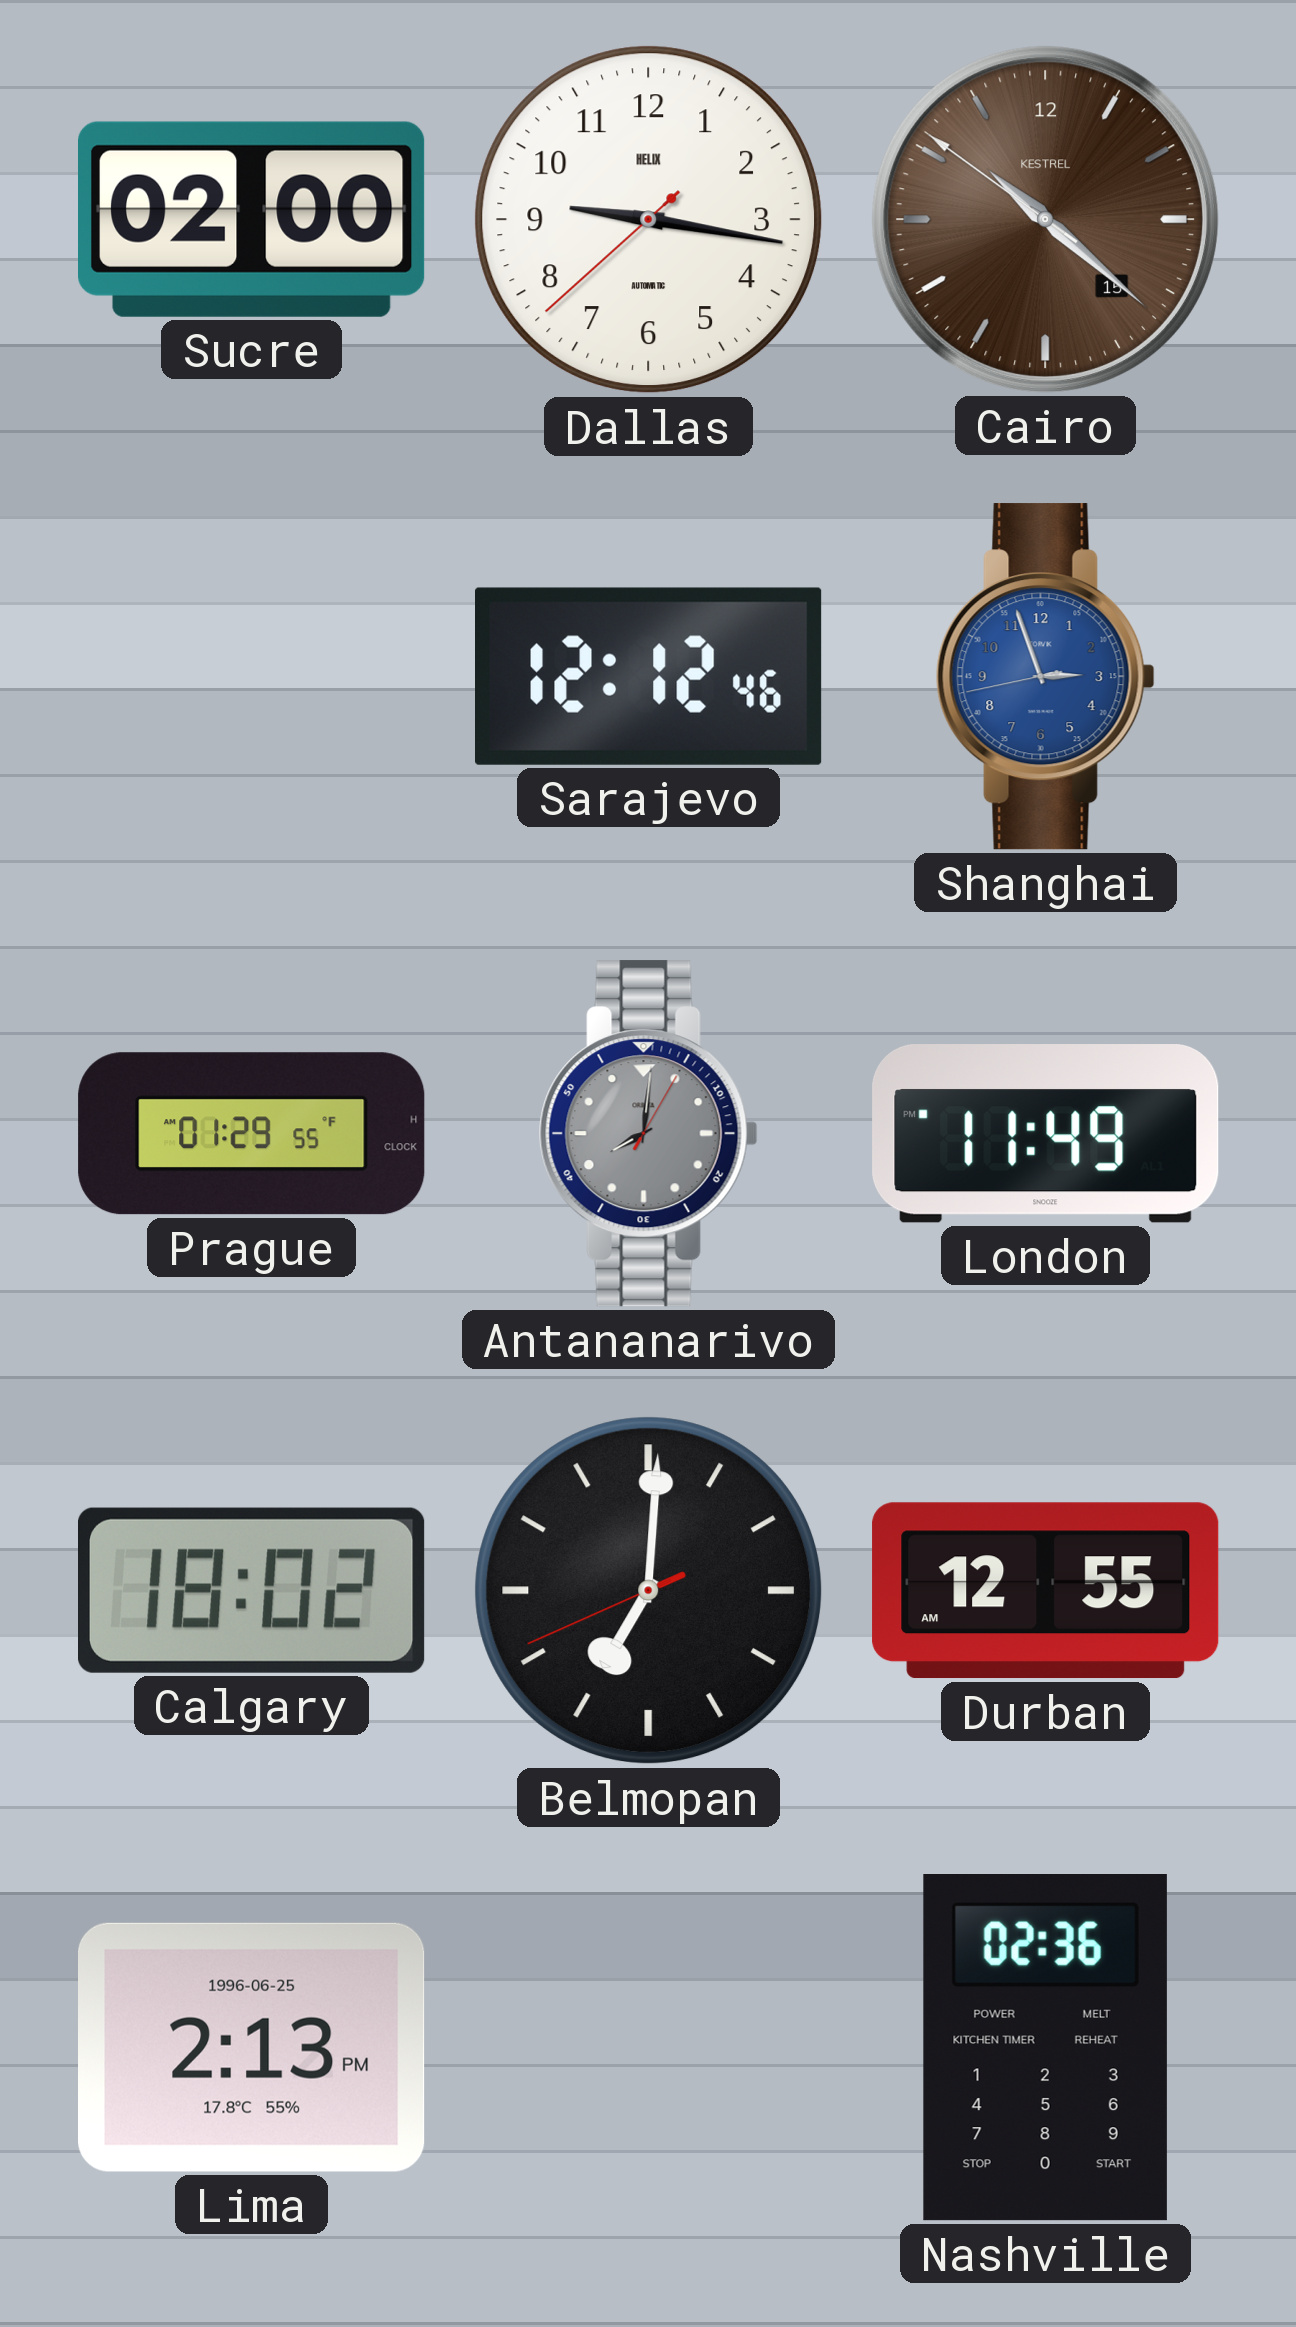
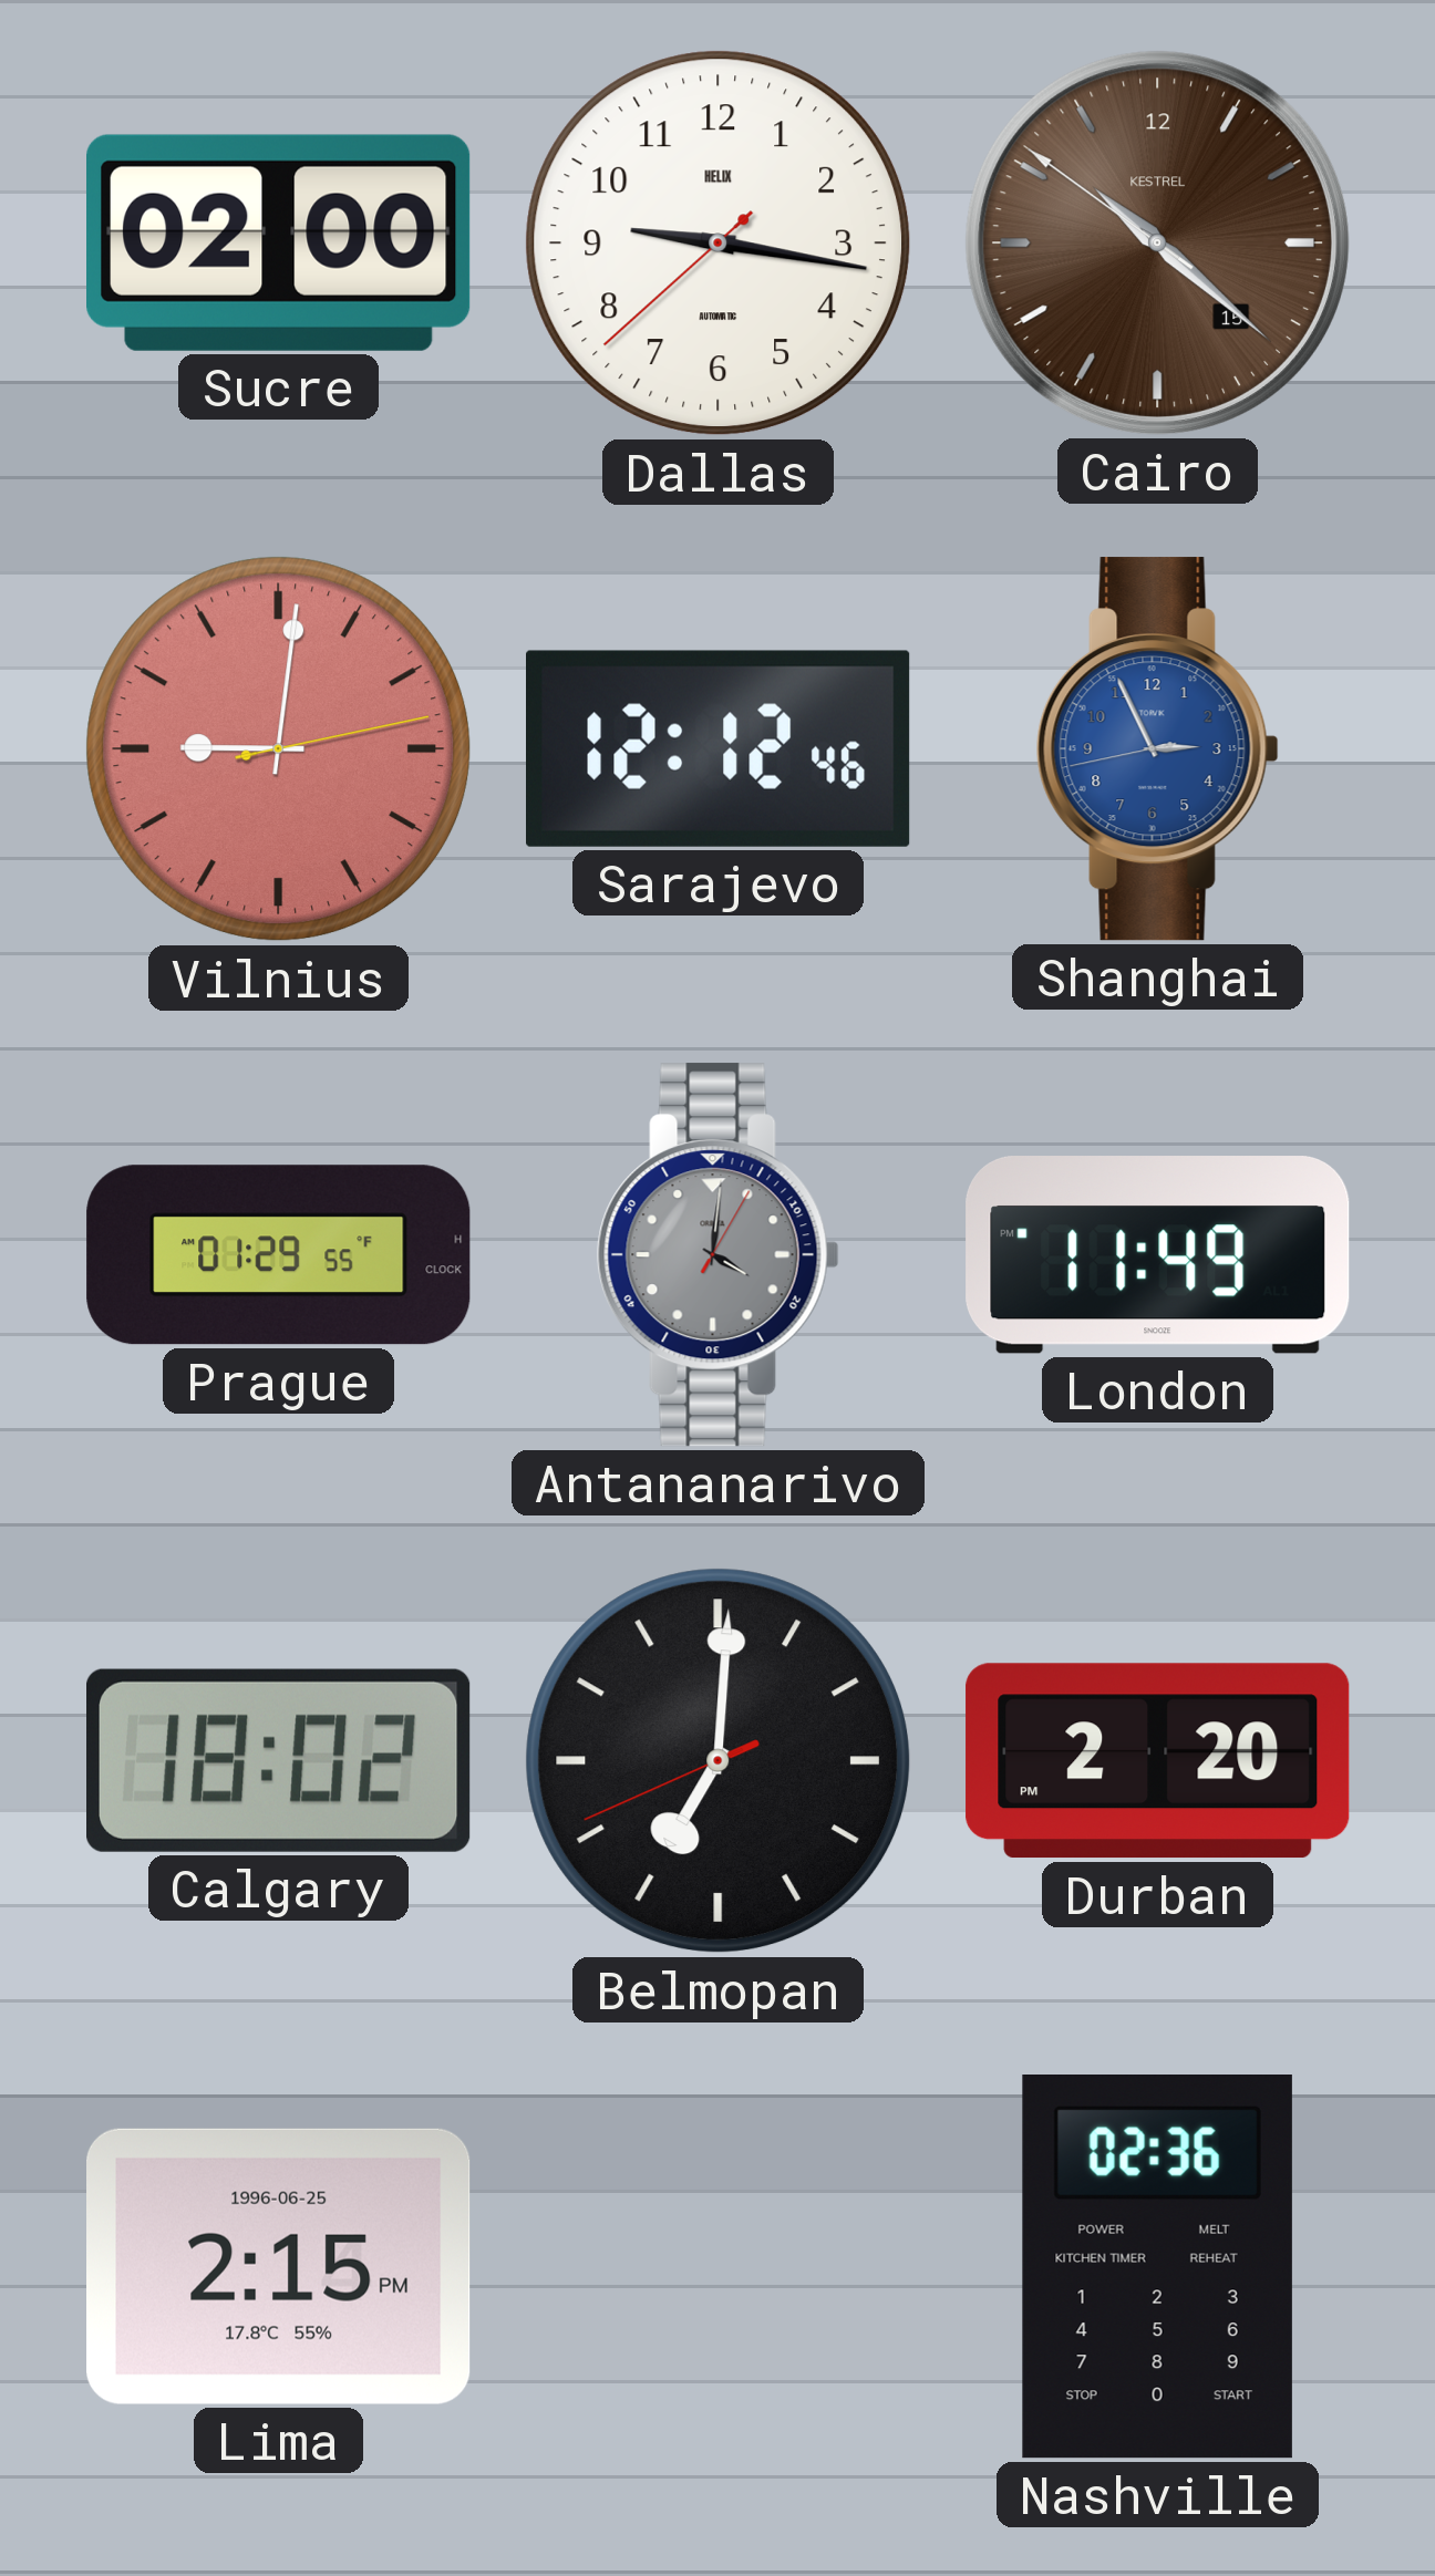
Vilnius: none -> 9:01 (279, 749)
Shanghai: 2:56 -> 2:55 (1157, 749)
Antananarivo: 8:01 -> 4:01 (717, 1255)
Durban: 12:55 -> 2:20 (1158, 1761)
Lima: 2:13 -> 2:15 (279, 2266)
